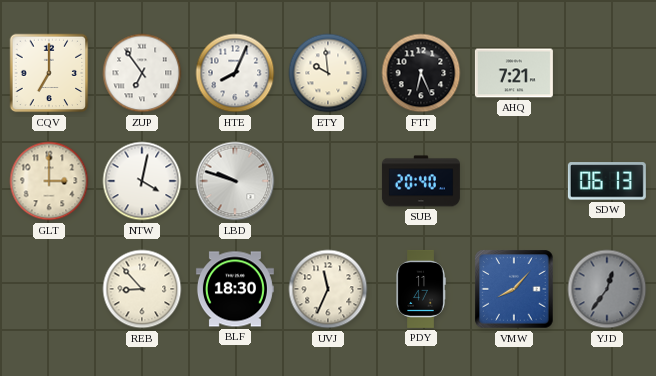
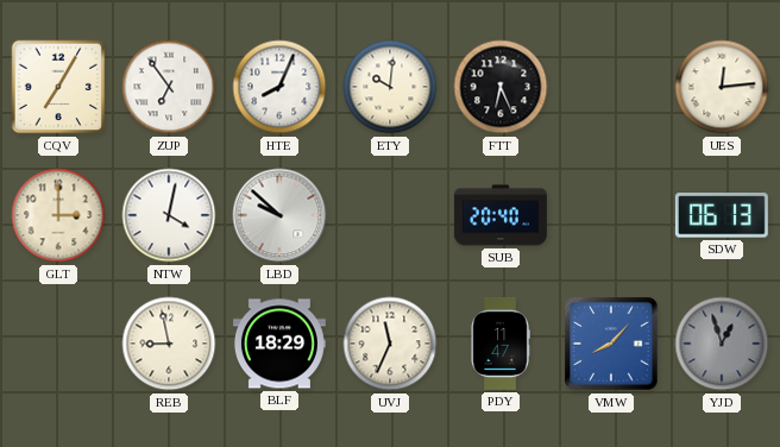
CQV: 7:00 -> 7:05 (58, 87)
ETY: 9:59 -> 10:01 (390, 87)
AHQ: 7:21 -> none (514, 73)
UES: none -> 12:14 (722, 87)
LBD: 9:48 -> 9:52 (279, 215)
REB: 8:53 -> 8:58 (169, 344)
BLF: 18:30 -> 18:29 (279, 344)
YJD: 12:36 -> 12:57 (722, 344)
